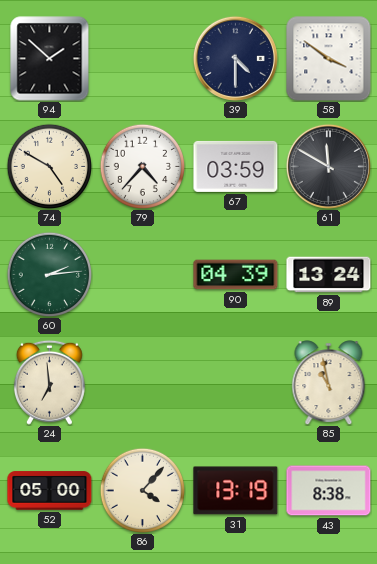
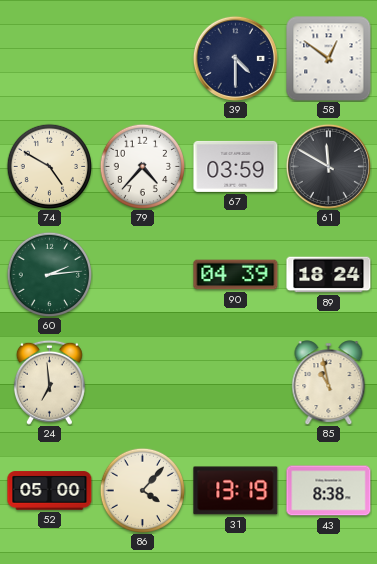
94: 1:52 -> none (50, 59)
58: 3:51 -> 12:51 (329, 59)
89: 13:24 -> 18:24 (329, 275)
